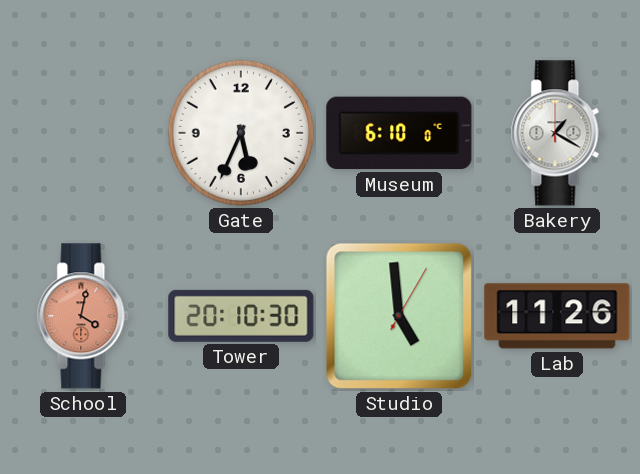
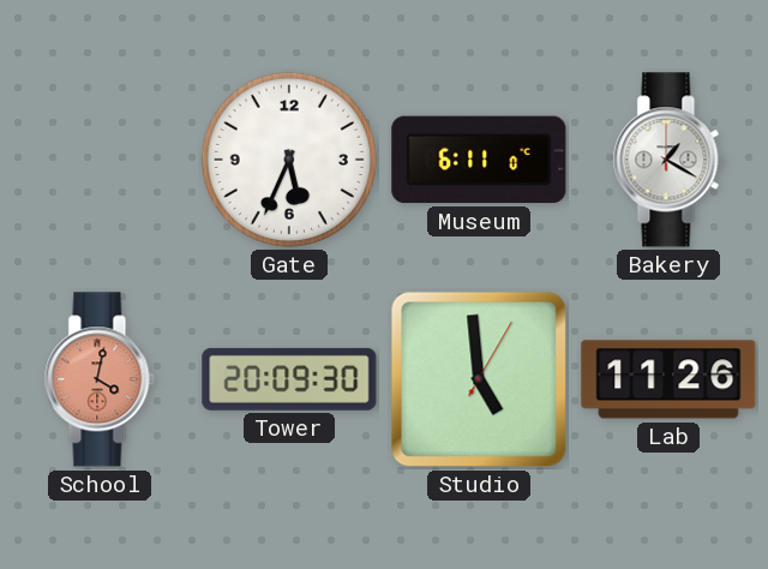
Museum: 6:10 -> 6:11 (479, 160)
Tower: 20:10 -> 20:09 (289, 379)
